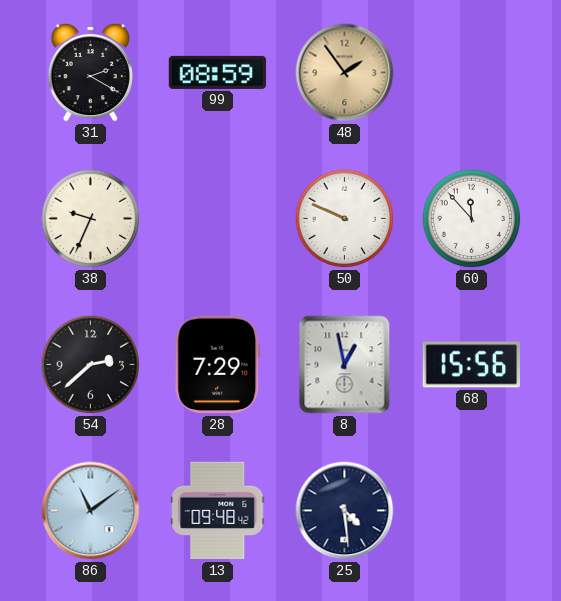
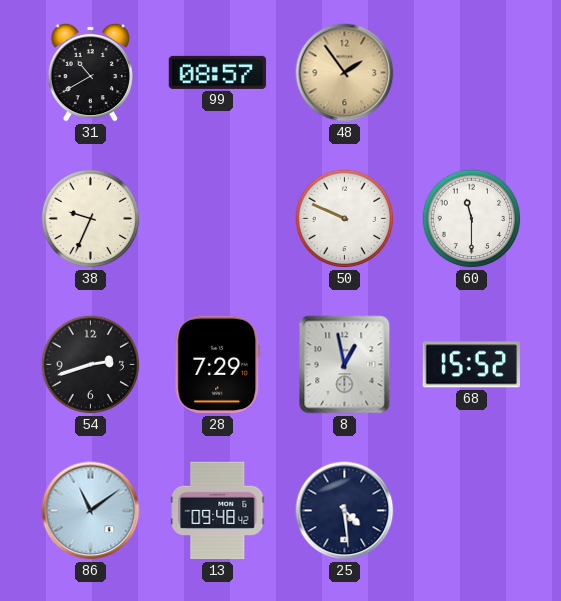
31: 2:20 -> 10:40 (90, 72)
99: 08:59 -> 08:57 (218, 72)
60: 11:53 -> 11:30 (472, 219)
54: 2:38 -> 2:42 (91, 365)
68: 15:56 -> 15:52 (471, 365)
